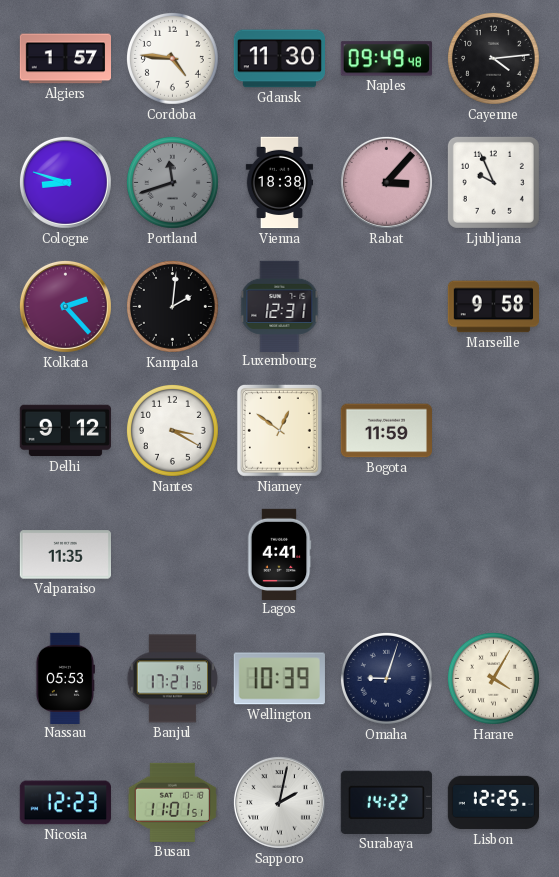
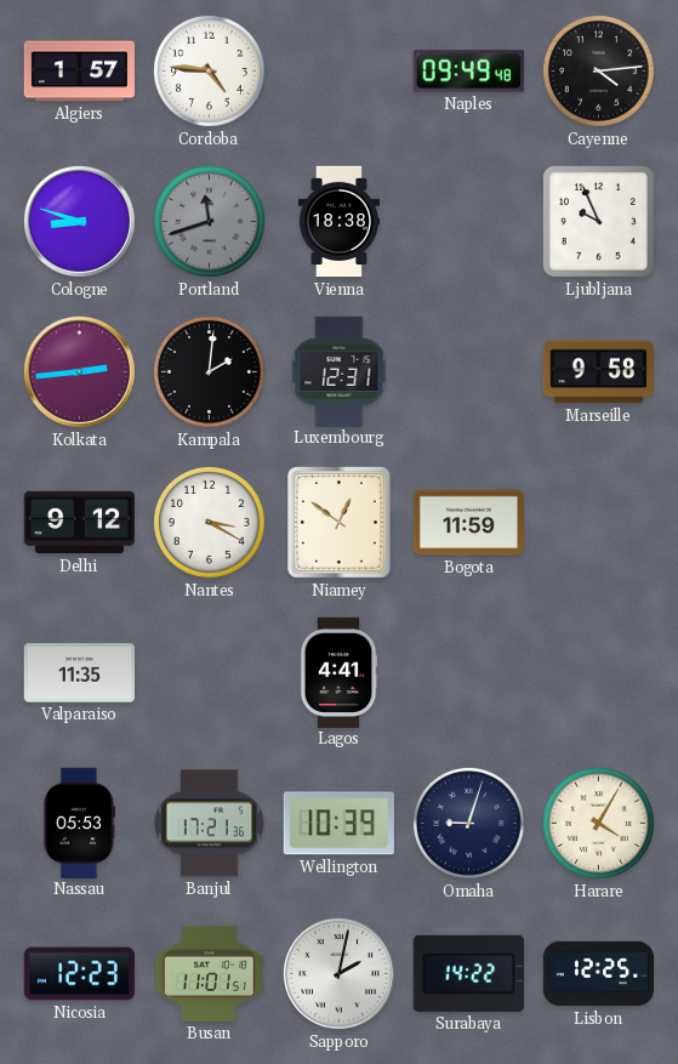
Gdansk: 11:30 -> none (279, 59)
Rabat: 3:07 -> none (386, 182)
Kolkata: 2:23 -> 2:44 (79, 371)
